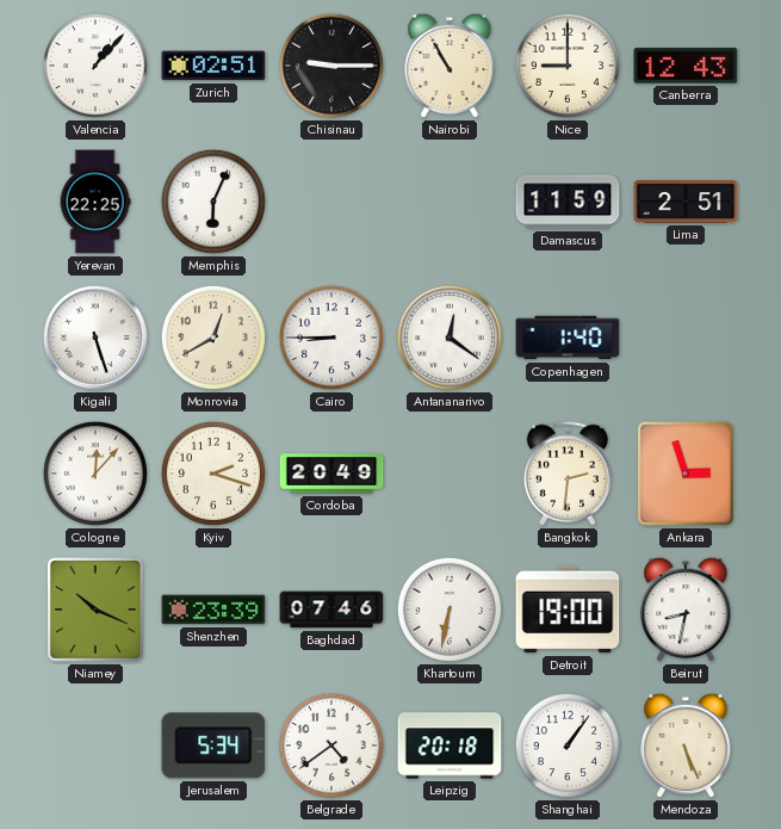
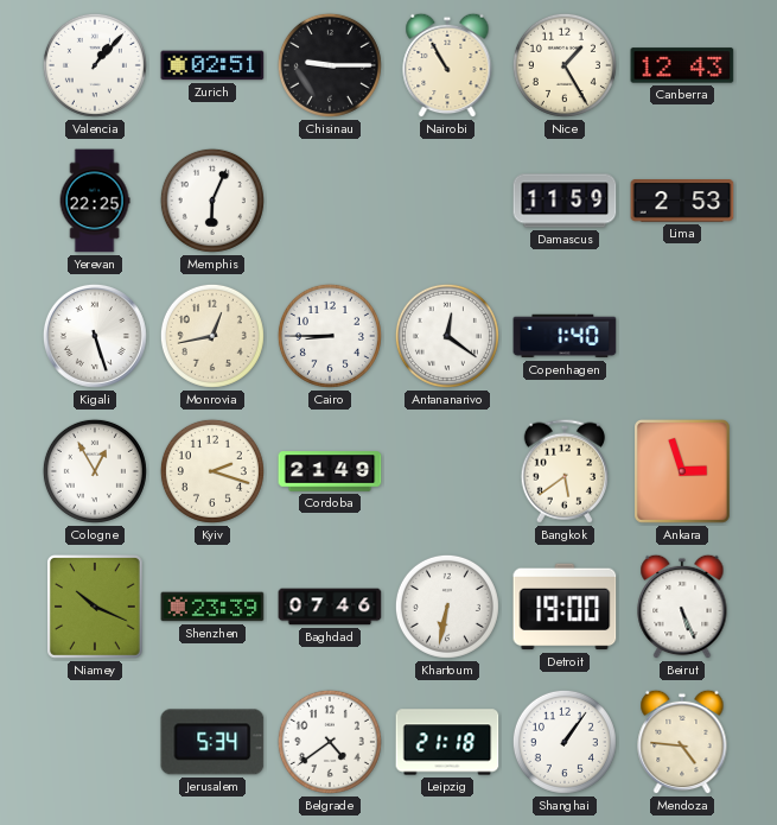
Nice: 9:00 -> 1:25 (565, 65)
Lima: 2:51 -> 2:53 (682, 202)
Monrovia: 12:40 -> 12:43 (212, 336)
Cologne: 12:07 -> 12:55 (95, 471)
Cordoba: 20:49 -> 21:49 (330, 471)
Bangkok: 2:31 -> 5:39 (563, 471)
Beirut: 8:32 -> 5:26 (682, 607)
Leipzig: 20:18 -> 21:18 (447, 742)
Mendoza: 5:26 -> 4:46 (682, 742)
